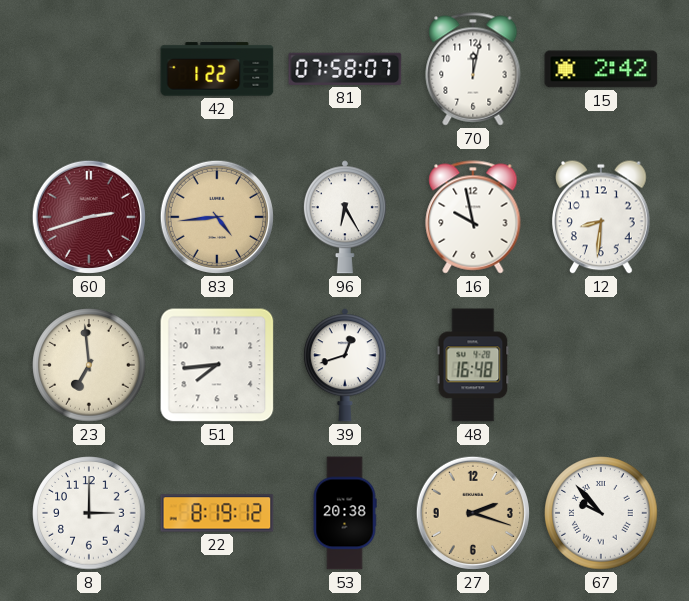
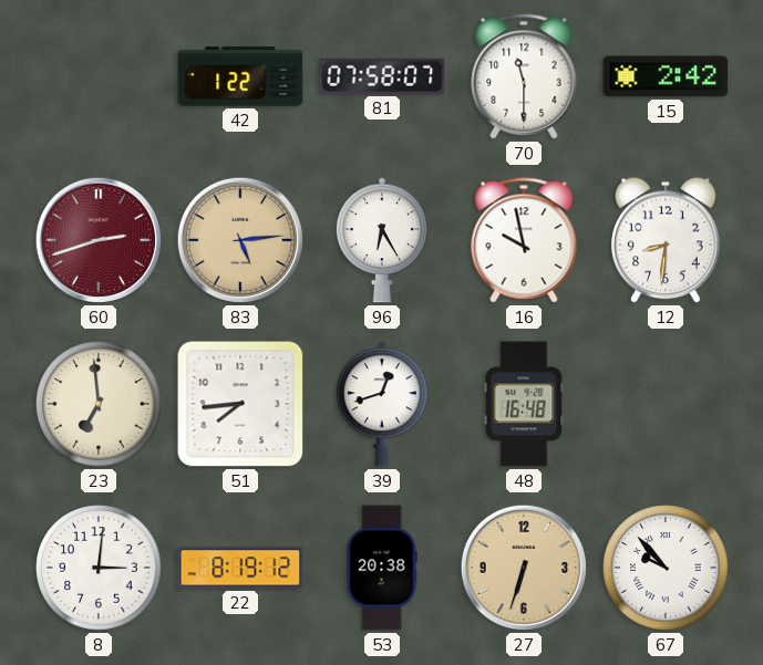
70: 12:02 -> 11:30 (524, 76)
83: 4:44 -> 5:14 (240, 240)
8: 3:00 -> 3:01 (99, 568)
27: 2:18 -> 6:33 (524, 568)
